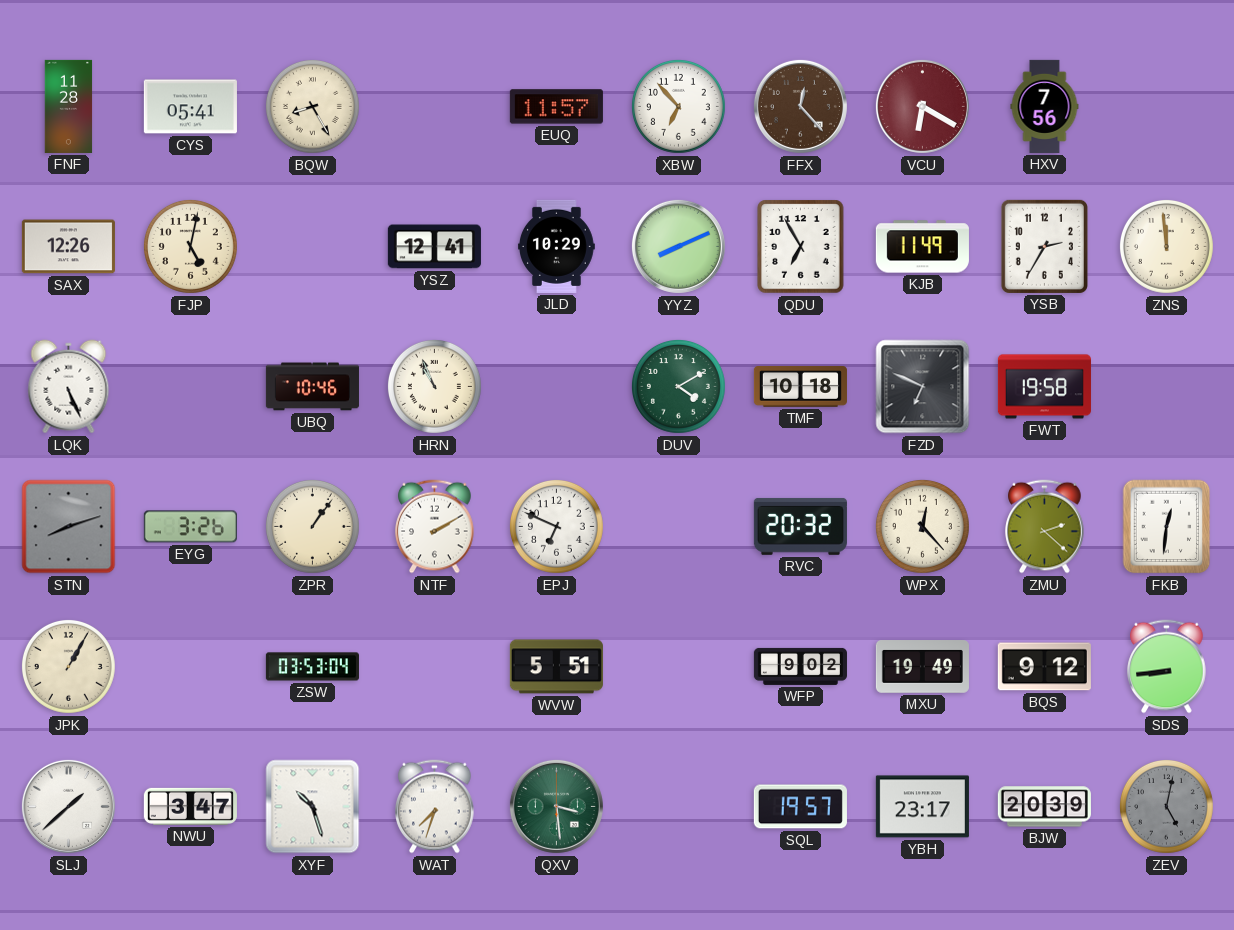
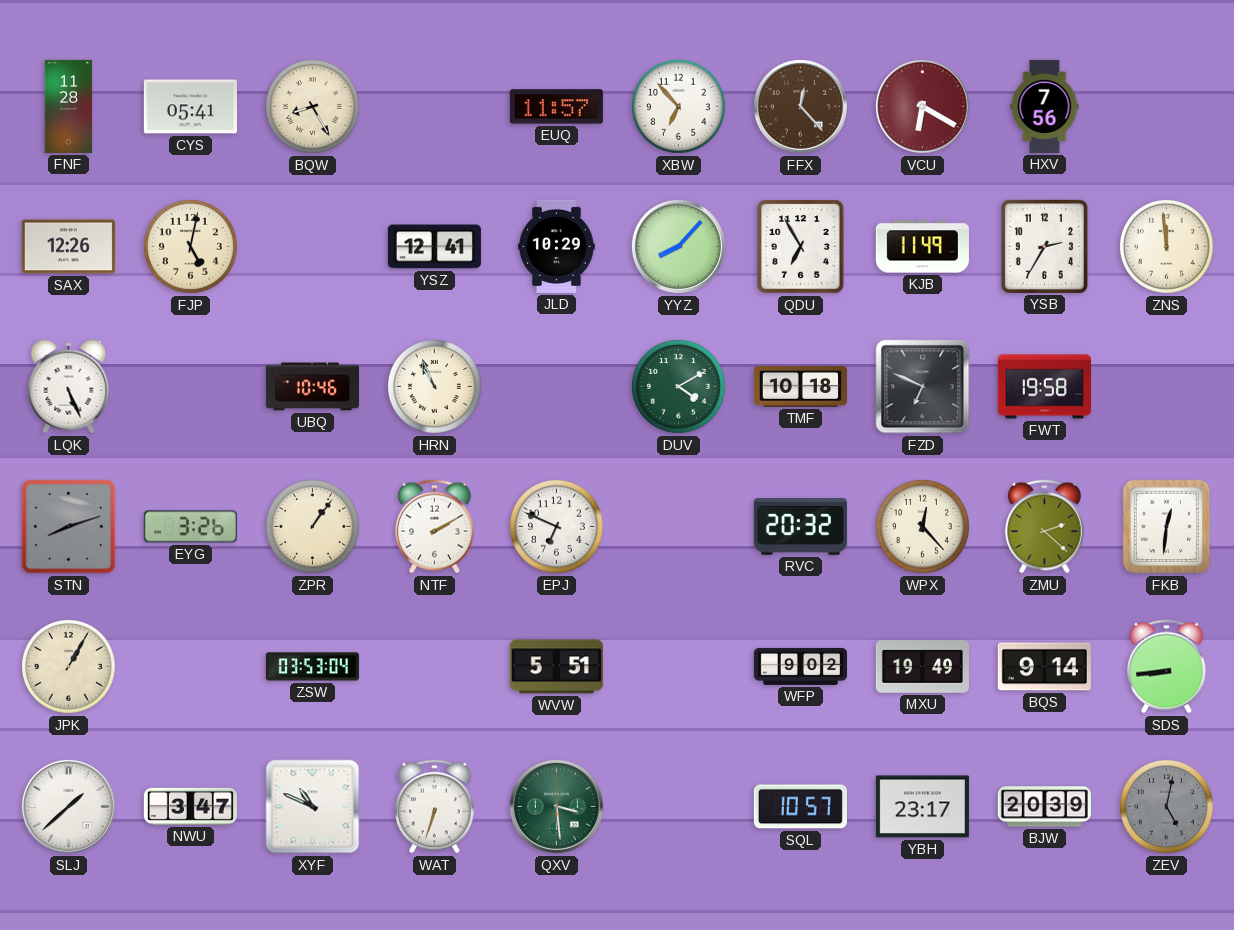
YYZ: 8:11 -> 8:07 (678, 246)
BQS: 9:12 -> 9:14 (1044, 667)
XYF: 10:27 -> 10:49 (313, 807)
WAT: 7:33 -> 6:33 (435, 807)
SQL: 19:57 -> 10:57 (800, 807)
